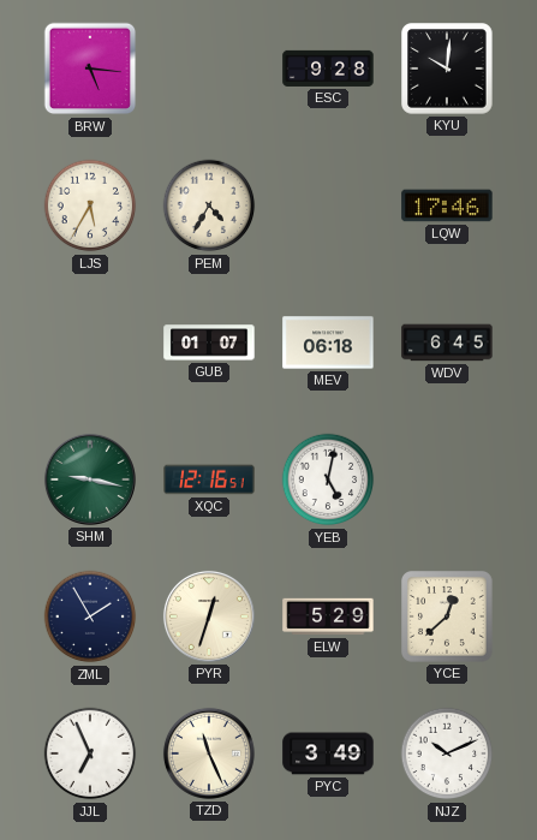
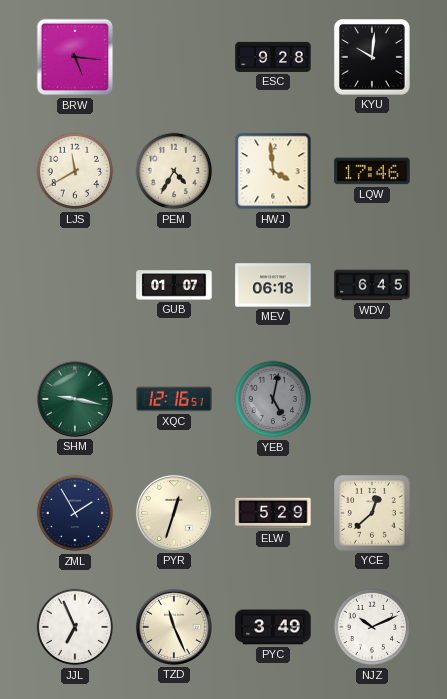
LJS: 5:35 -> 11:40 (75, 171)
HWJ: none -> 3:59 (273, 171)
YEB dial: white -> grey (273, 399)
